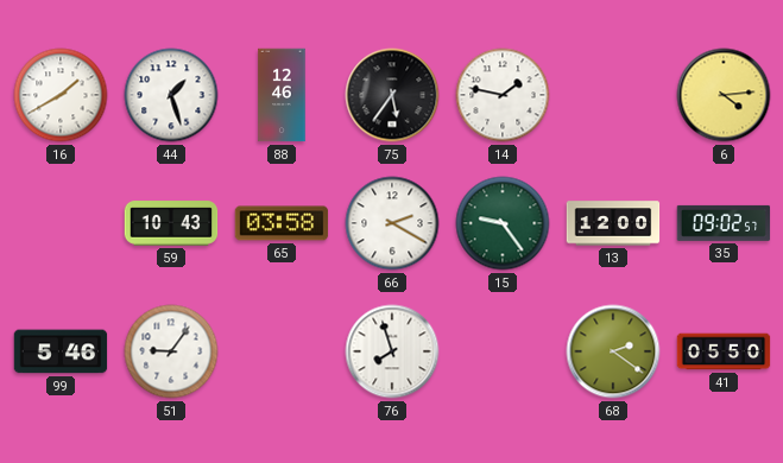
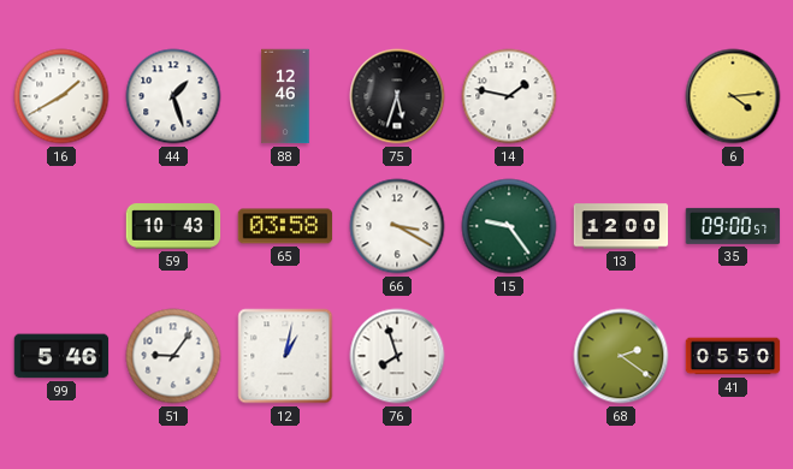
75: 5:36 -> 5:33 (397, 96)
66: 2:20 -> 3:20 (397, 226)
35: 09:02 -> 09:00 (733, 226)
12: none -> 1:02 (285, 356)
